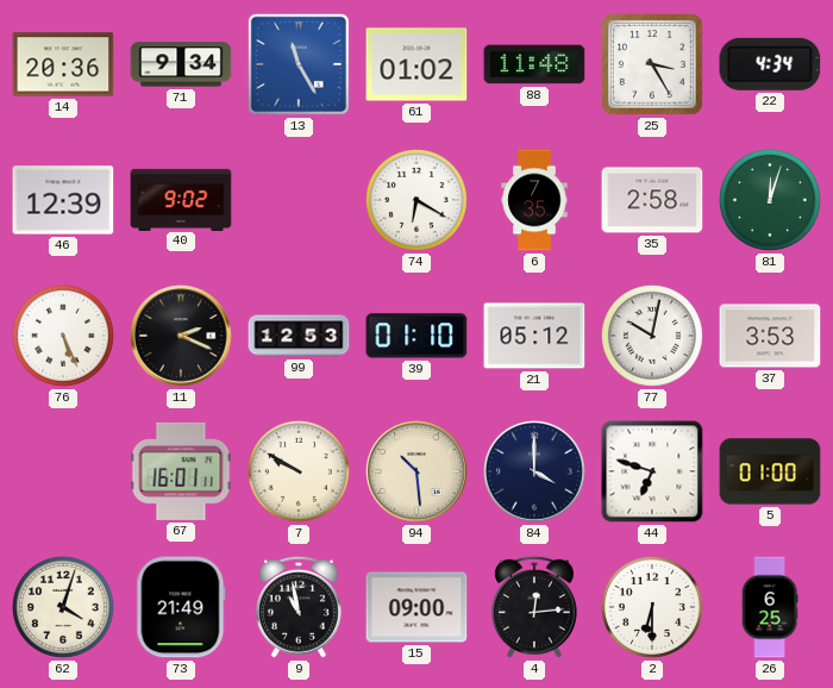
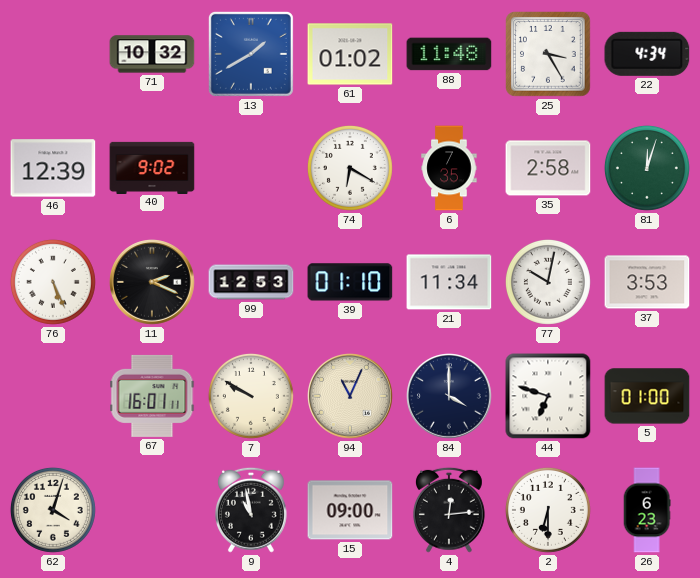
14: 20:36 -> none (63, 64)
71: 9:34 -> 10:32 (152, 54)
13: 11:25 -> 1:40 (251, 54)
21: 05:12 -> 11:34 (449, 282)
94: 10:29 -> 11:04 (351, 397)
73: 21:49 -> none (181, 607)
26: 6:25 -> 6:23 (647, 510)
